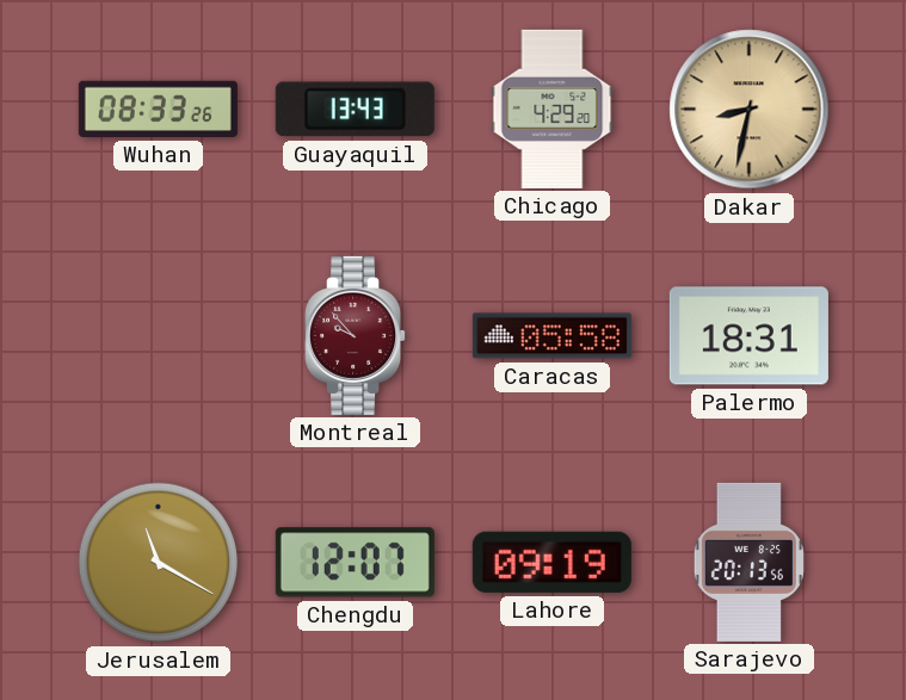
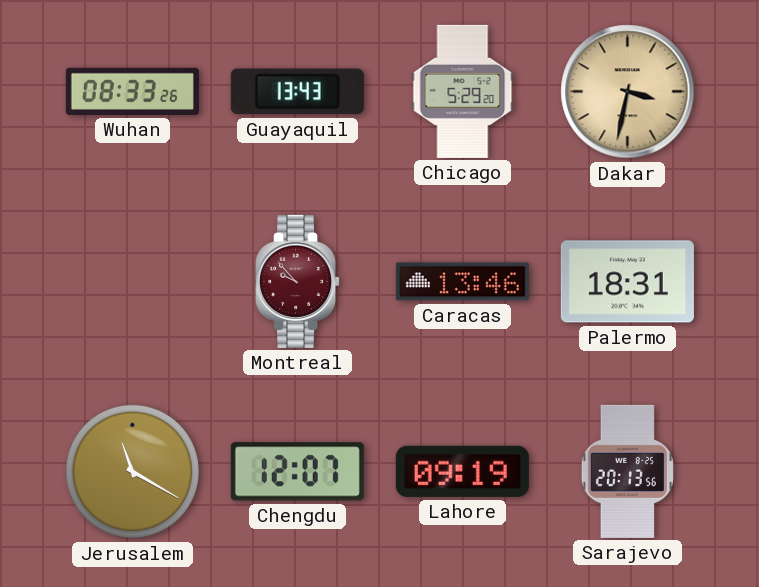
Chicago: 4:29 -> 5:29 (463, 91)
Dakar: 8:32 -> 3:32 (628, 92)
Caracas: 05:58 -> 13:46 (462, 282)
